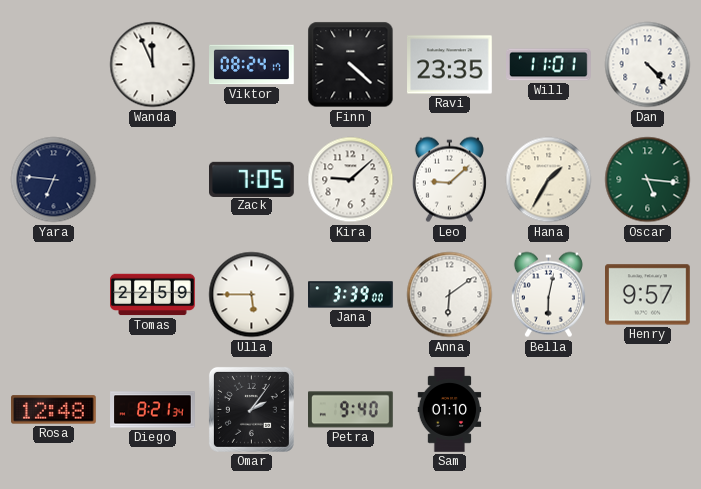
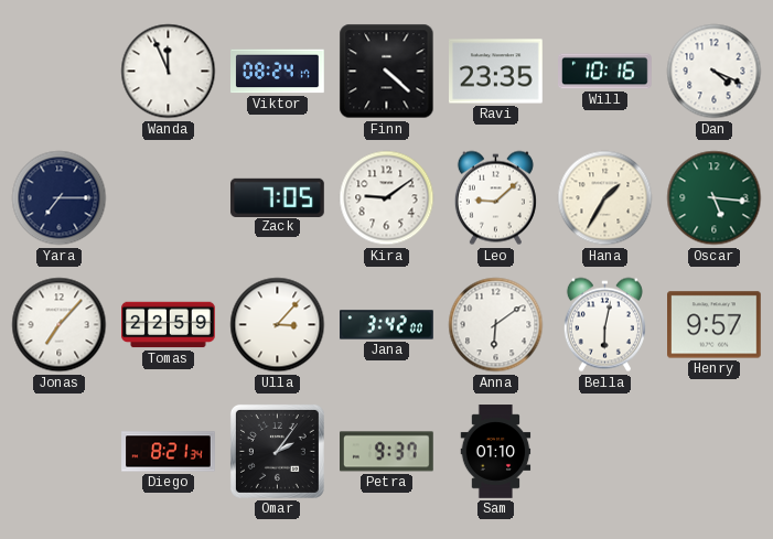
Will: 11:01 -> 10:16 (605, 72)
Dan: 4:23 -> 4:19 (715, 72)
Yara: 6:46 -> 7:15 (60, 198)
Kira: 9:08 -> 9:09 (387, 198)
Jonas: none -> 7:07 (60, 325)
Ulla: 5:45 -> 3:07 (278, 325)
Jana: 3:39 -> 3:42 (387, 325)
Rosa: 12:48 -> none (54, 410)
Petra: 9:40 -> 9:37 (387, 452)
